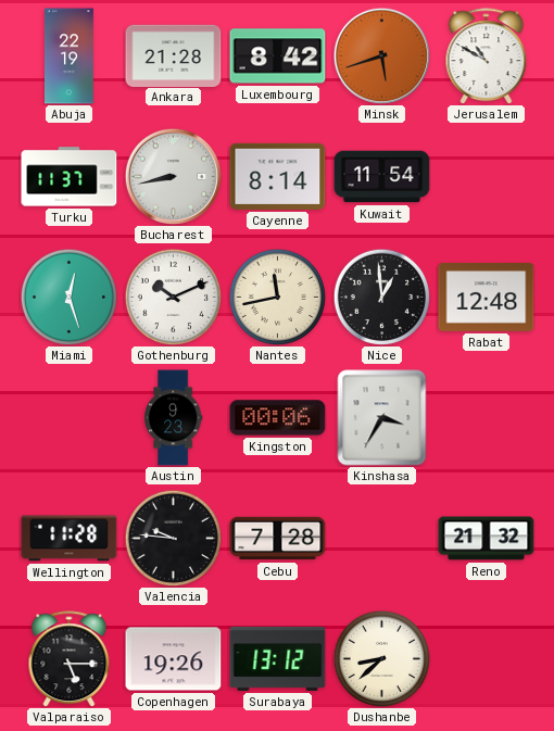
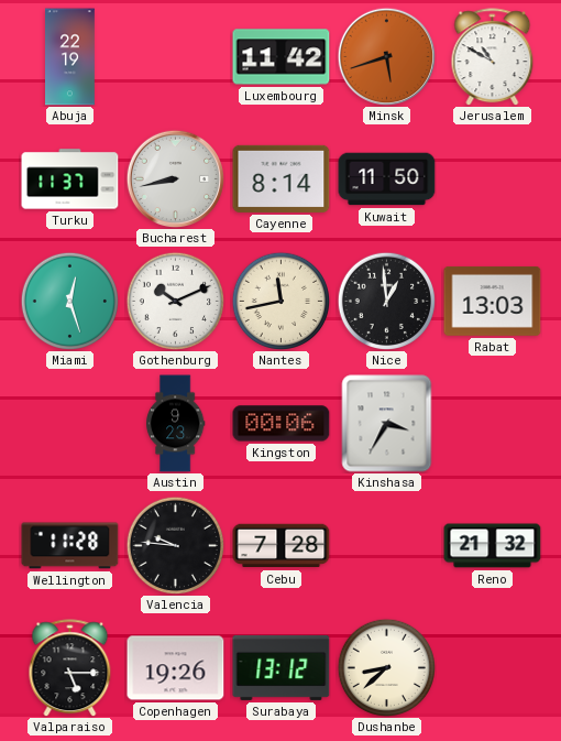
Ankara: 21:28 -> none (174, 55)
Luxembourg: 8:42 -> 11:42 (282, 57)
Kuwait: 11:54 -> 11:50 (387, 179)
Rabat: 12:48 -> 13:03 (493, 302)
